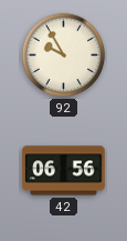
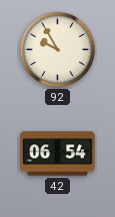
42: 06:56 -> 06:54 (58, 154)
